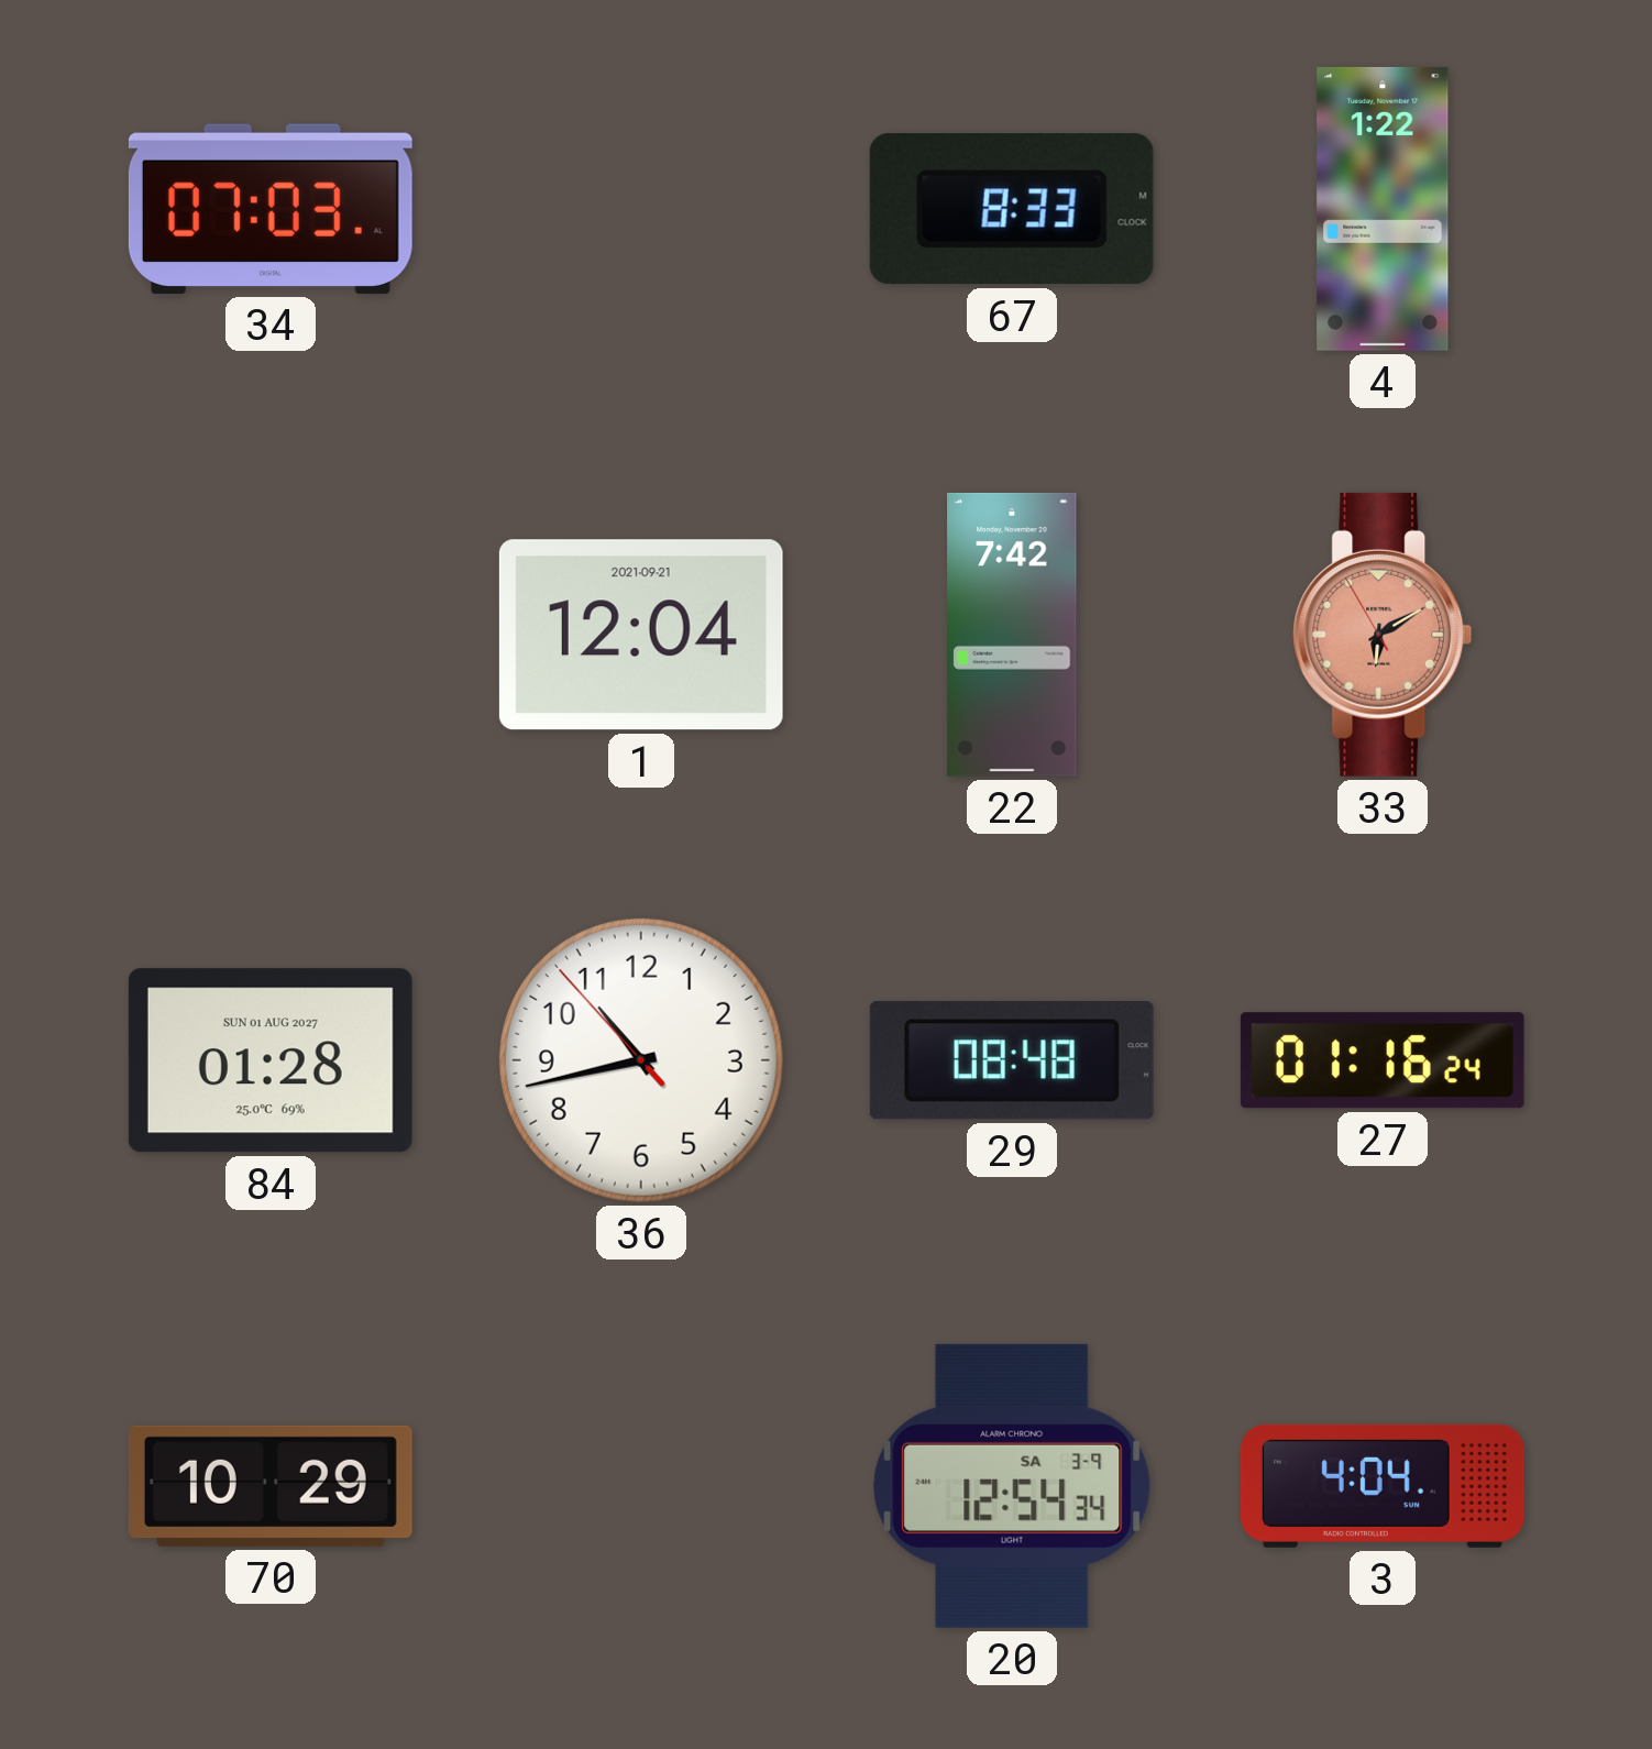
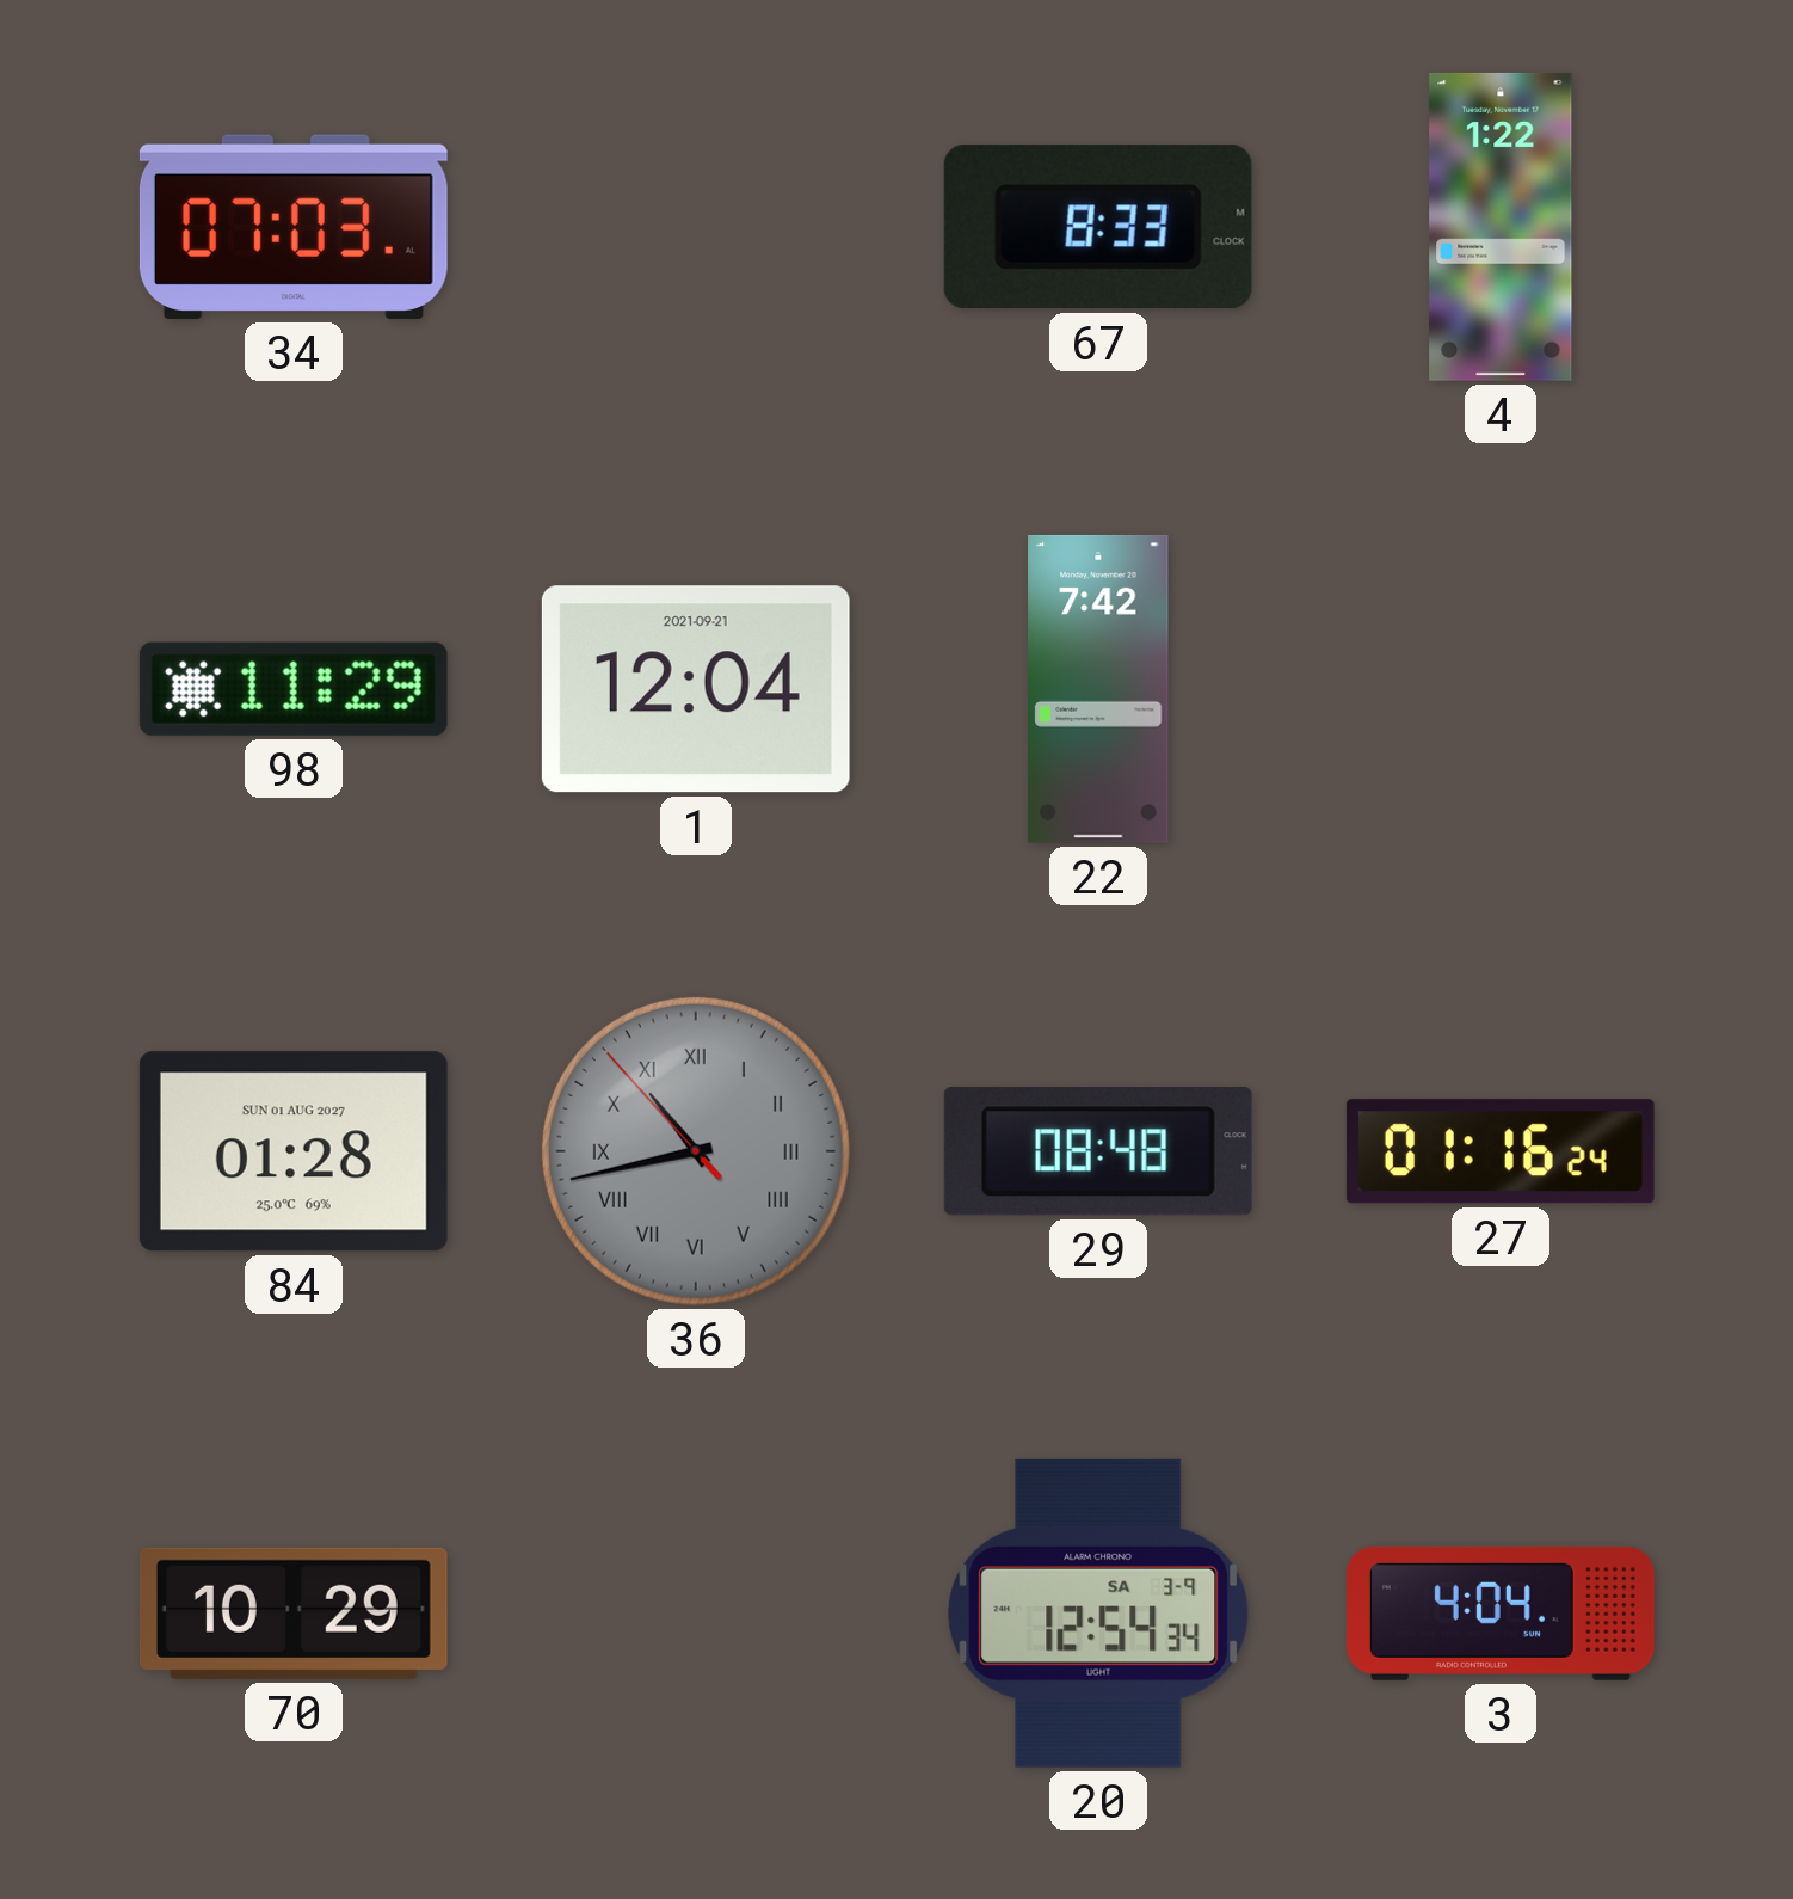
98: none -> 11:29 (294, 689)
33: 6:09 -> none (1383, 635)
36 dial: white -> grey (696, 1151)
36 numerals: Arabic -> Roman (696, 1151)
